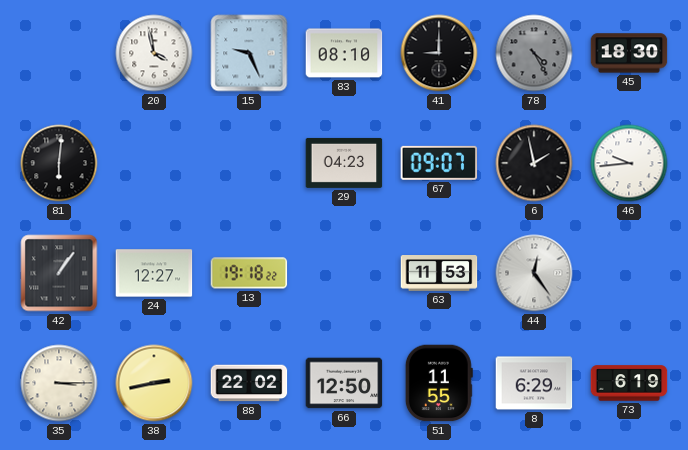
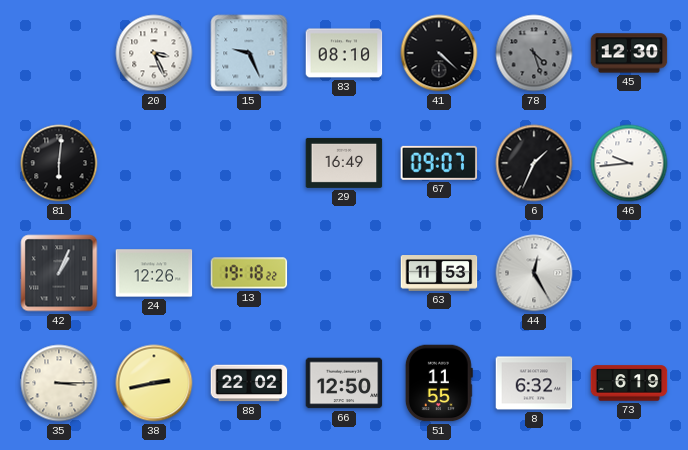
20: 3:58 -> 3:26 (154, 53)
41: 9:00 -> 4:22 (439, 53)
78: 4:25 -> 4:27 (534, 53)
45: 18:30 -> 12:30 (629, 53)
29: 04:23 -> 16:49 (344, 163)
6: 1:58 -> 1:34 (534, 163)
42: 1:06 -> 1:04 (59, 273)
24: 12:27 -> 12:26 (154, 273)
44: 12:24 -> 12:25 (534, 273)
8: 6:29 -> 6:32 (534, 383)
